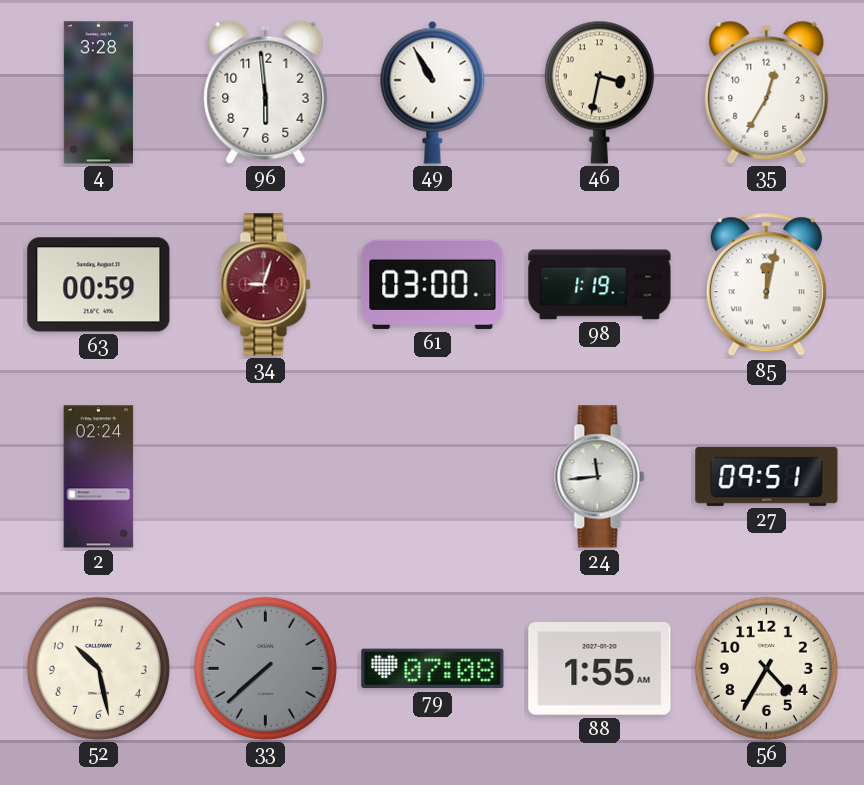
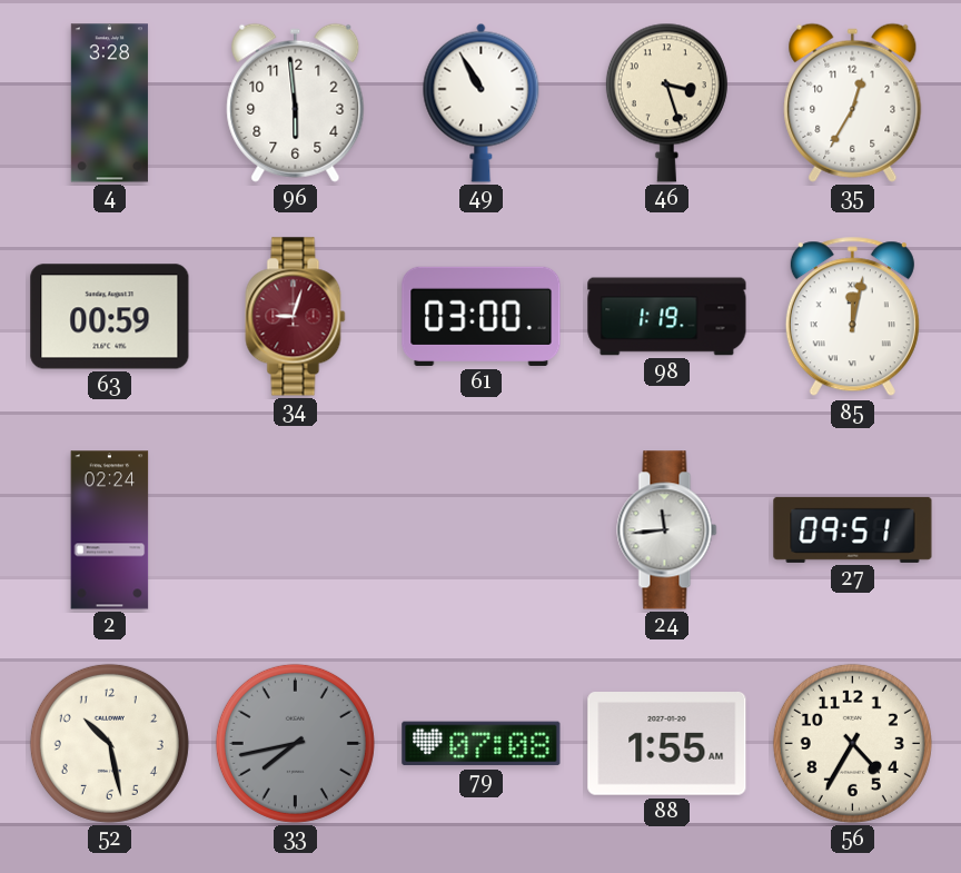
46: 3:32 -> 3:27 (666, 102)
33: 7:38 -> 7:43 (295, 743)
